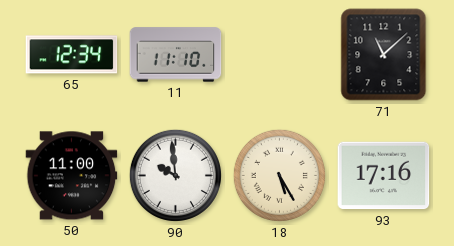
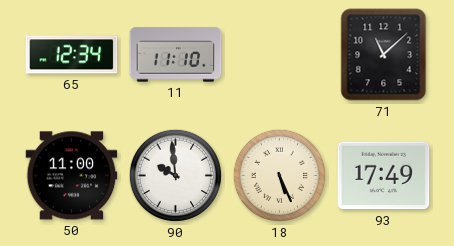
18: 5:25 -> 5:26 (279, 175)
93: 17:16 -> 17:49 (384, 176)
